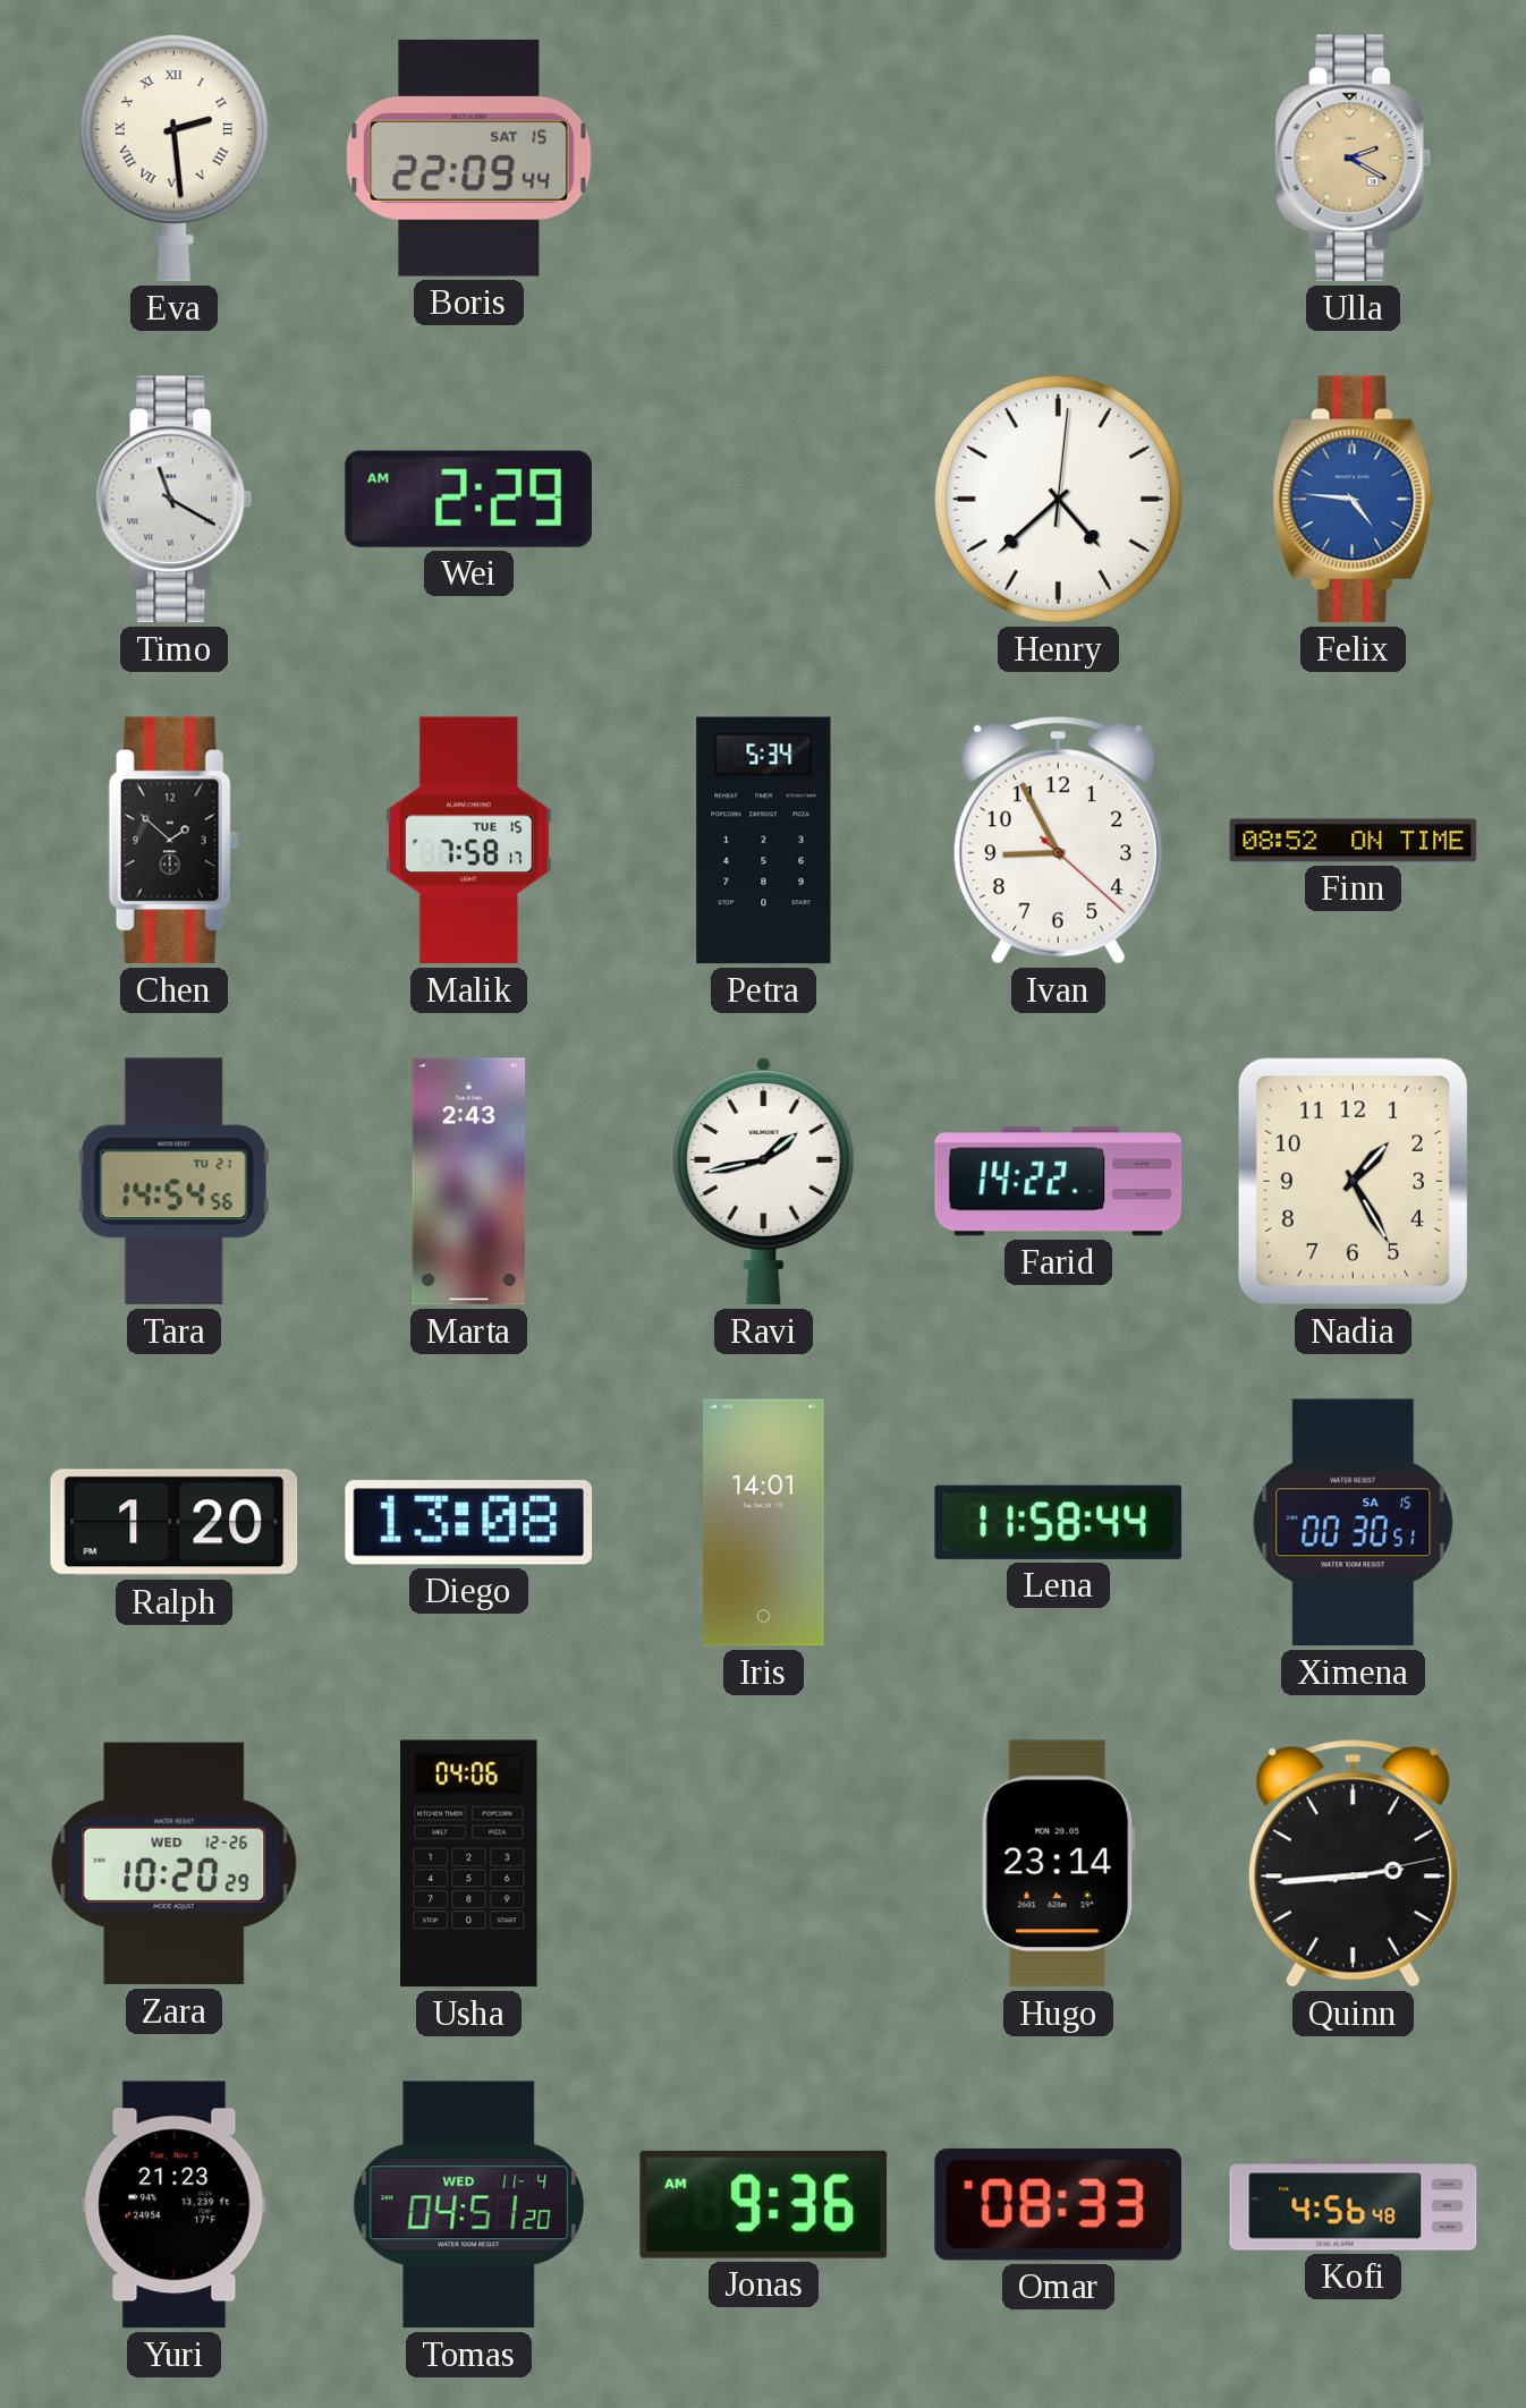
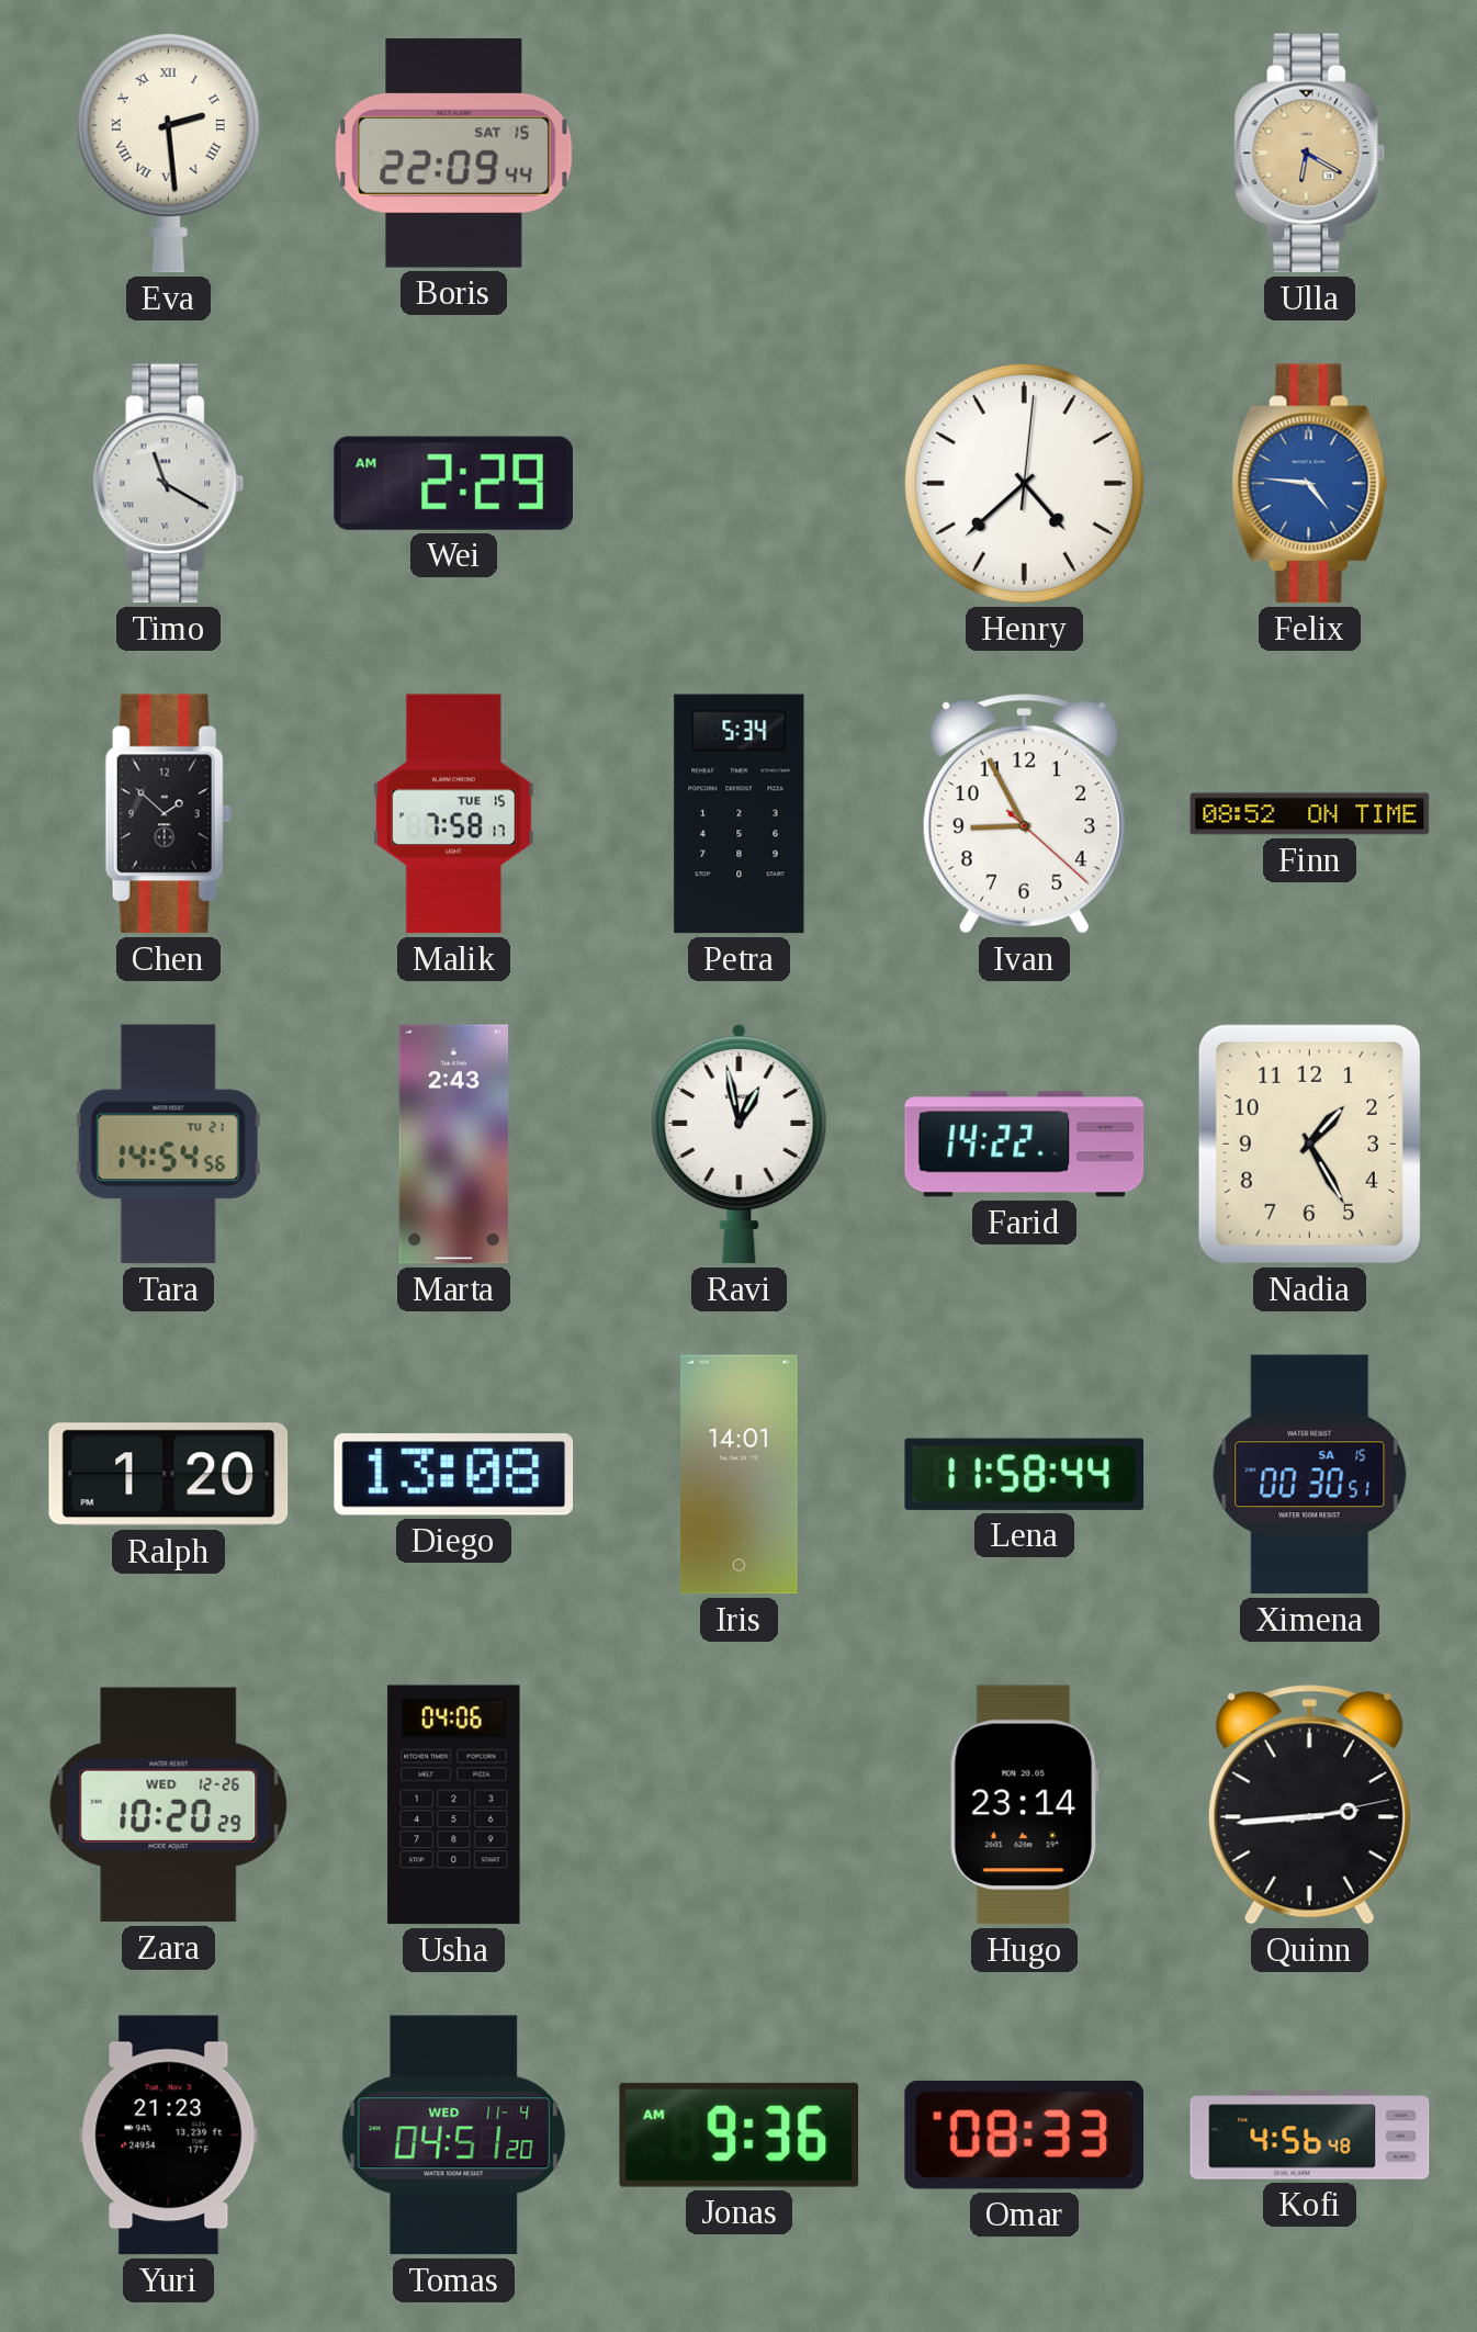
Ulla: 2:20 -> 6:20 (1310, 154)
Ravi: 1:43 -> 12:58 (740, 1144)
